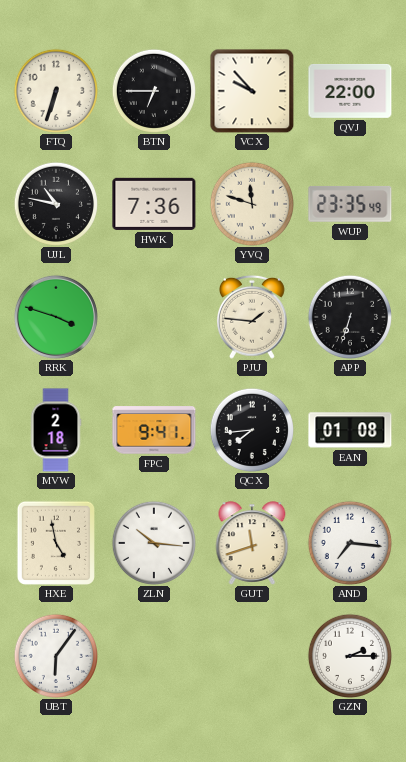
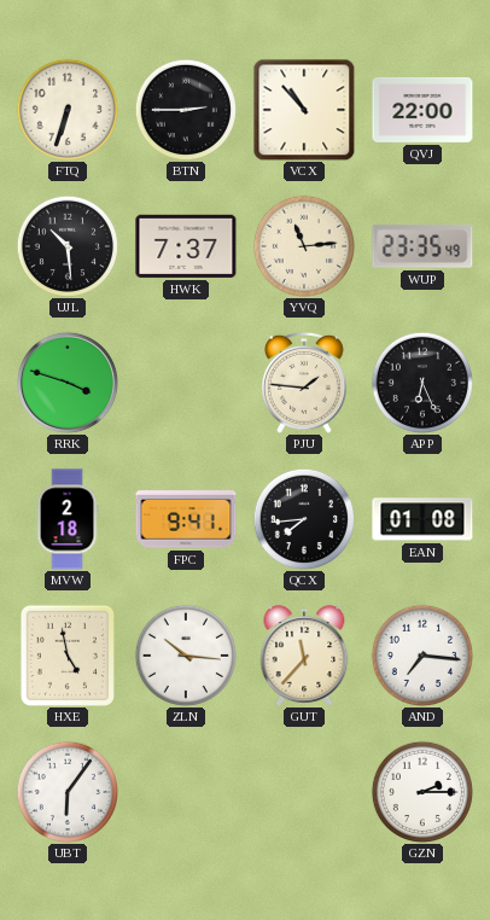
BTN: 6:45 -> 2:45 (185, 109)
VCX: 9:53 -> 10:53 (304, 110)
UJL: 10:47 -> 10:29 (66, 245)
HWK: 7:36 -> 7:37 (186, 246)
YVQ: 11:48 -> 11:14 (303, 245)
APP: 6:33 -> 6:26 (421, 382)
GUT: 11:42 -> 11:37 (304, 656)
